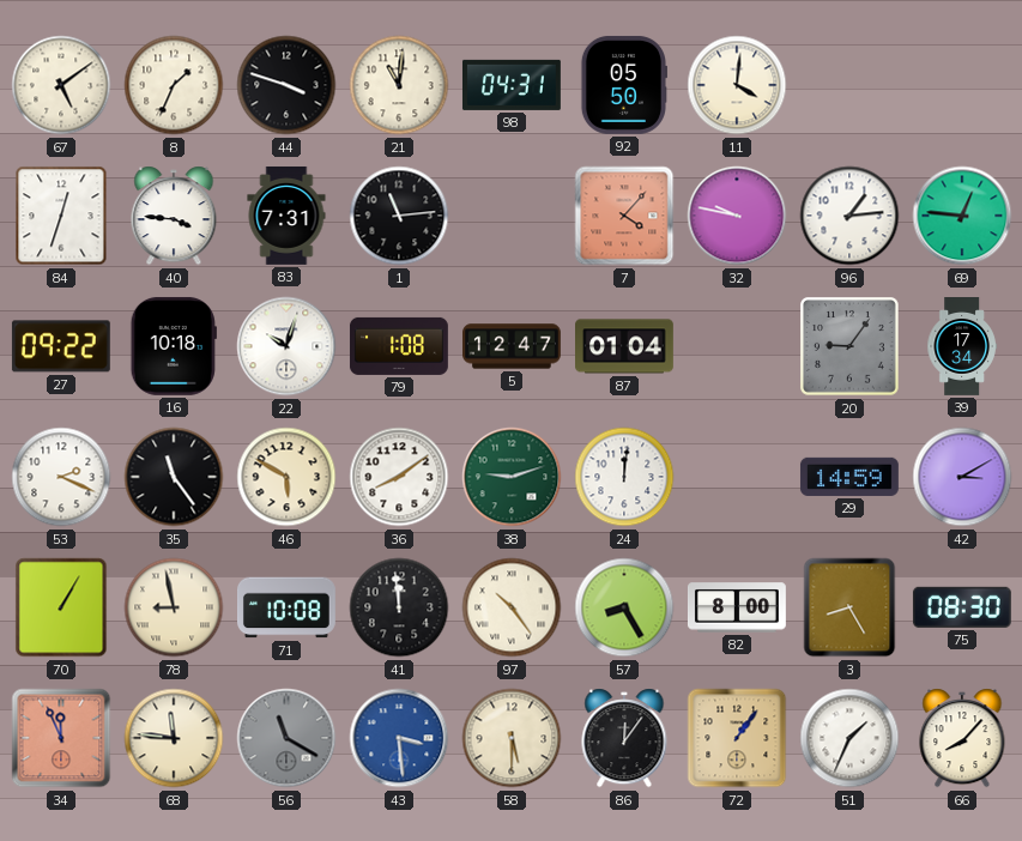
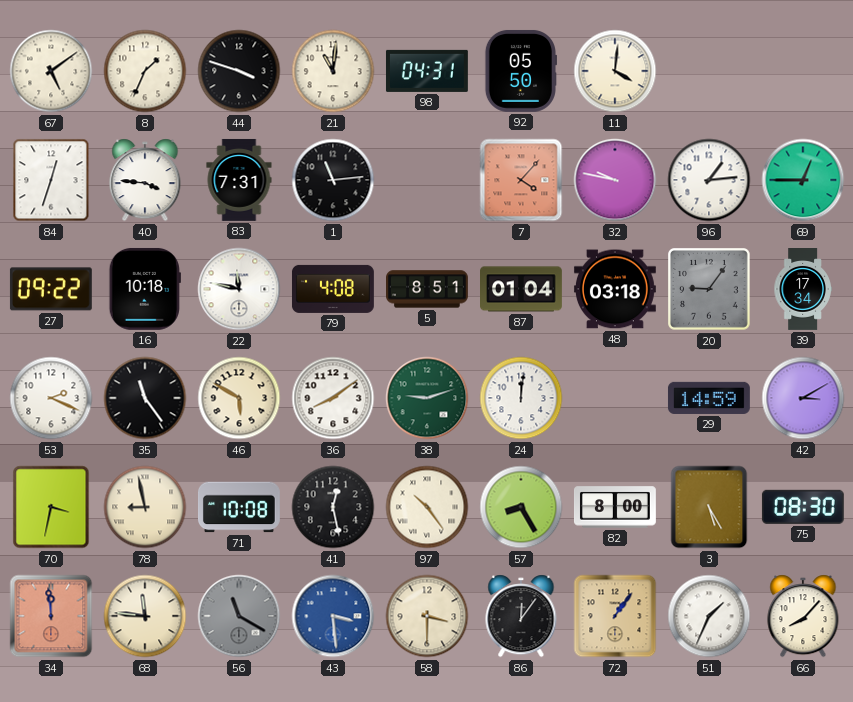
69: 12:46 -> 12:45 (803, 180)
22: 10:03 -> 11:47 (239, 289)
79: 1:08 -> 4:08 (333, 289)
5: 12:47 -> 8:51 (428, 289)
48: none -> 03:18 (615, 289)
70: 1:05 -> 3:32 (51, 507)
41: 11:59 -> 12:28 (333, 507)
3: 8:25 -> 5:25 (709, 507)
34: 11:56 -> 11:59 (51, 616)
58: 5:30 -> 3:30 (427, 616)
